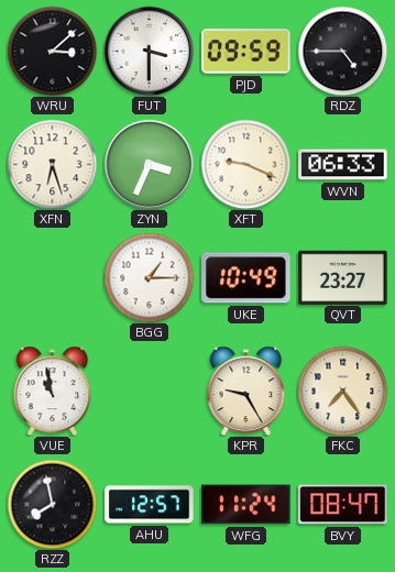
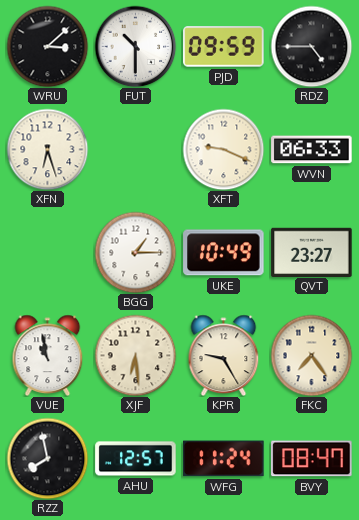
FUT: 3:30 -> 10:30 (135, 46)
ZYN: 3:34 -> none (149, 164)
XJF: none -> 6:29 (135, 355)
